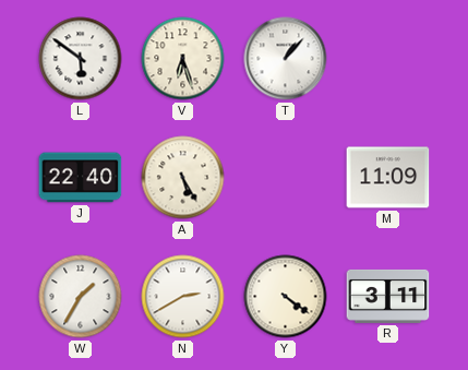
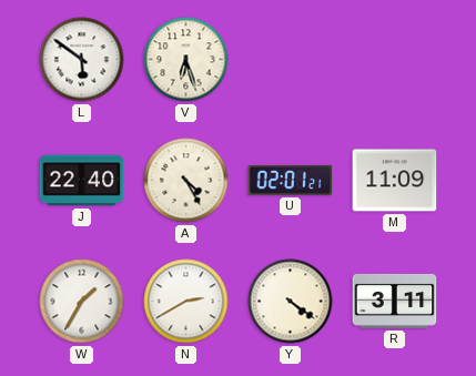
T: 1:07 -> none (286, 59)
A: 5:25 -> 4:25 (186, 181)
U: none -> 02:01 (291, 180)
